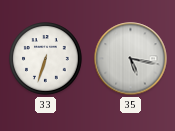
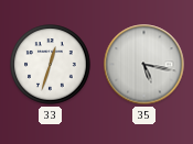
33: 6:33 -> 12:33 (51, 65)
